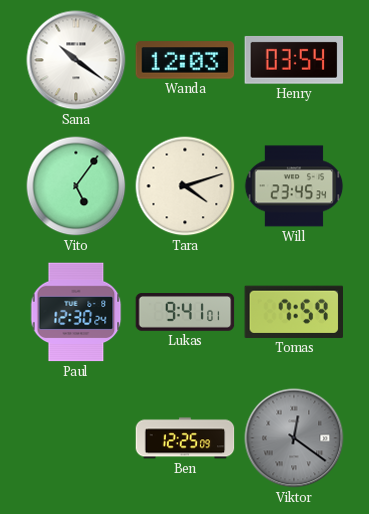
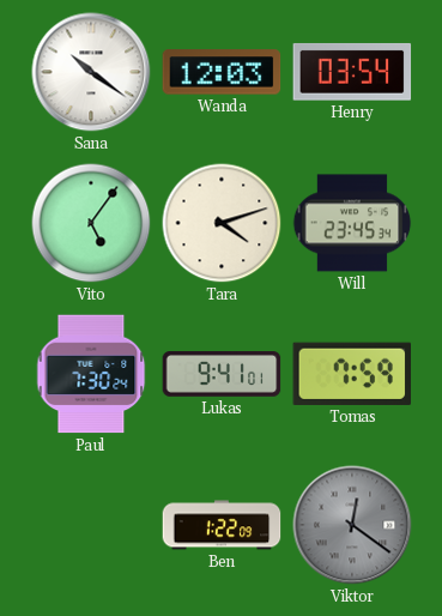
Paul: 12:30 -> 7:30 (91, 374)
Ben: 12:25 -> 1:22 (222, 525)
